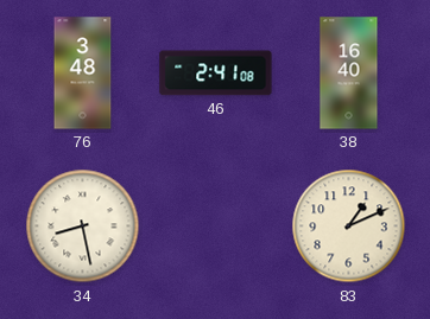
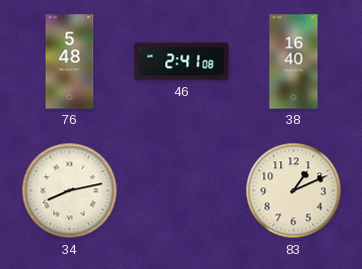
76: 3:48 -> 5:48 (70, 62)
34: 8:28 -> 8:13 (70, 191)
